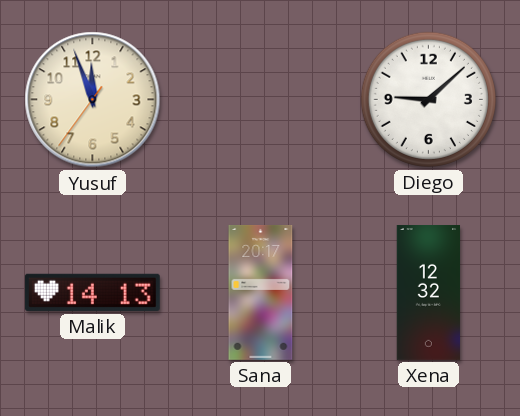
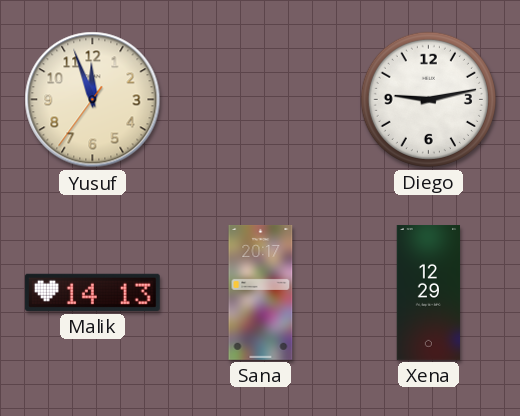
Diego: 9:08 -> 9:13 (428, 99)
Xena: 12:32 -> 12:29 (429, 293)
